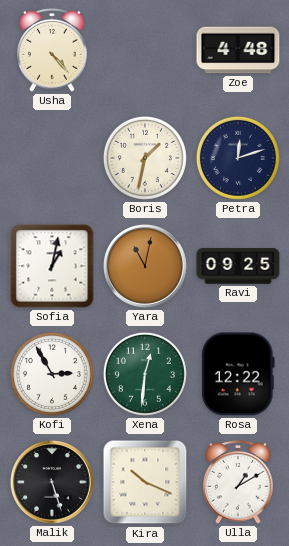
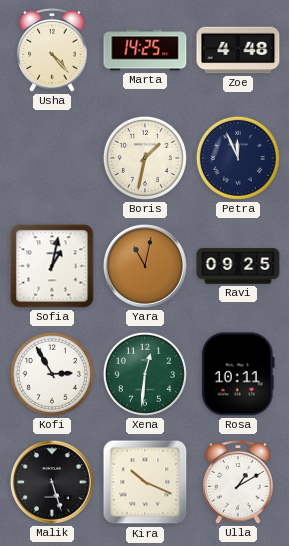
Marta: none -> 14:25 (145, 50)
Petra: 12:12 -> 11:56 (238, 158)
Rosa: 12:22 -> 10:11 (238, 374)
